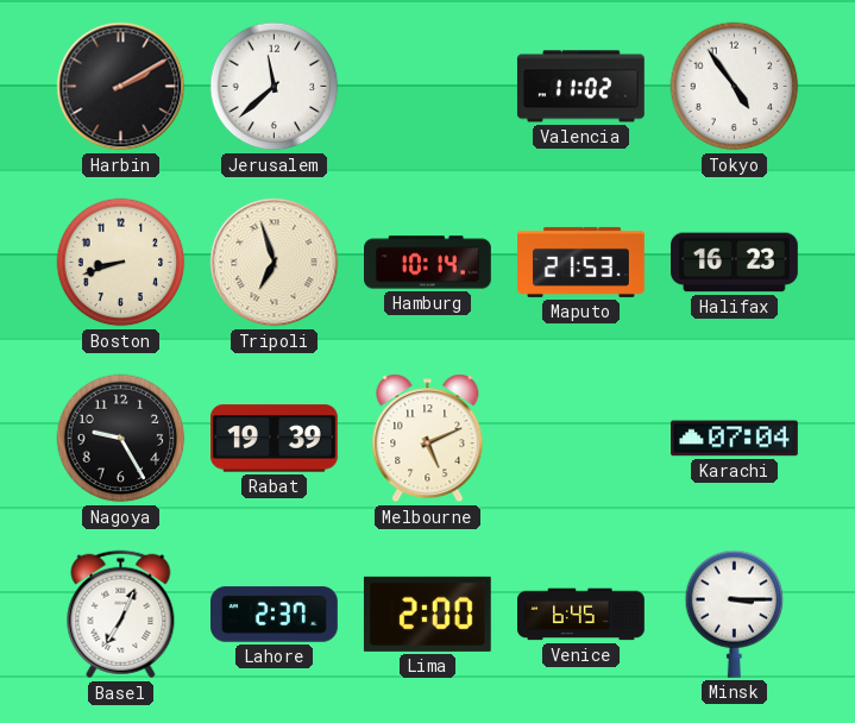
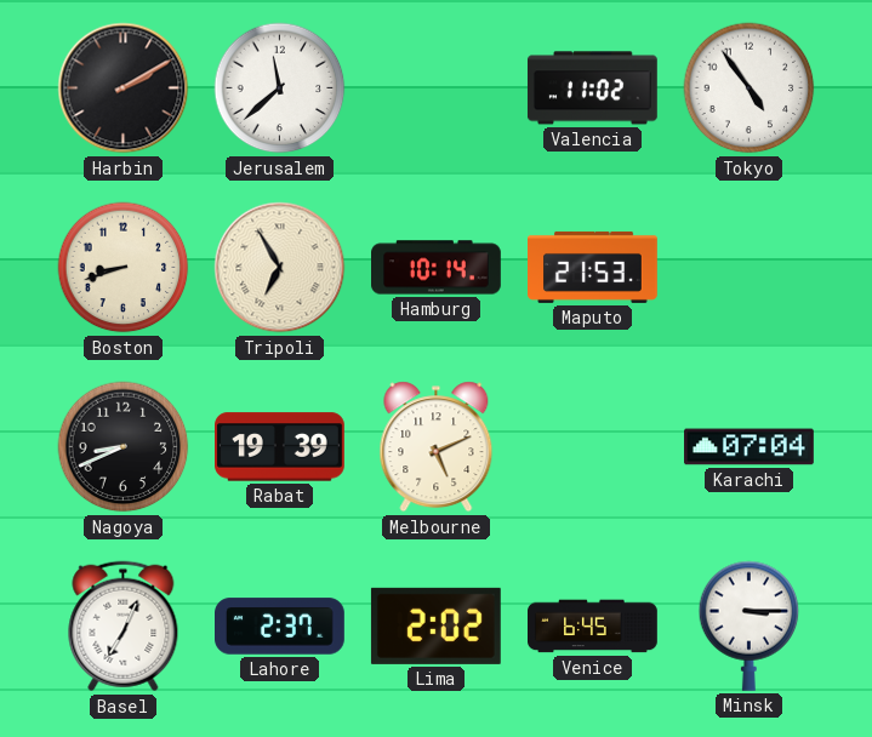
Tripoli: 6:57 -> 6:55 (280, 268)
Halifax: 16:23 -> none (735, 263)
Nagoya: 9:25 -> 8:41 (124, 447)
Lima: 2:00 -> 2:02 (435, 625)
